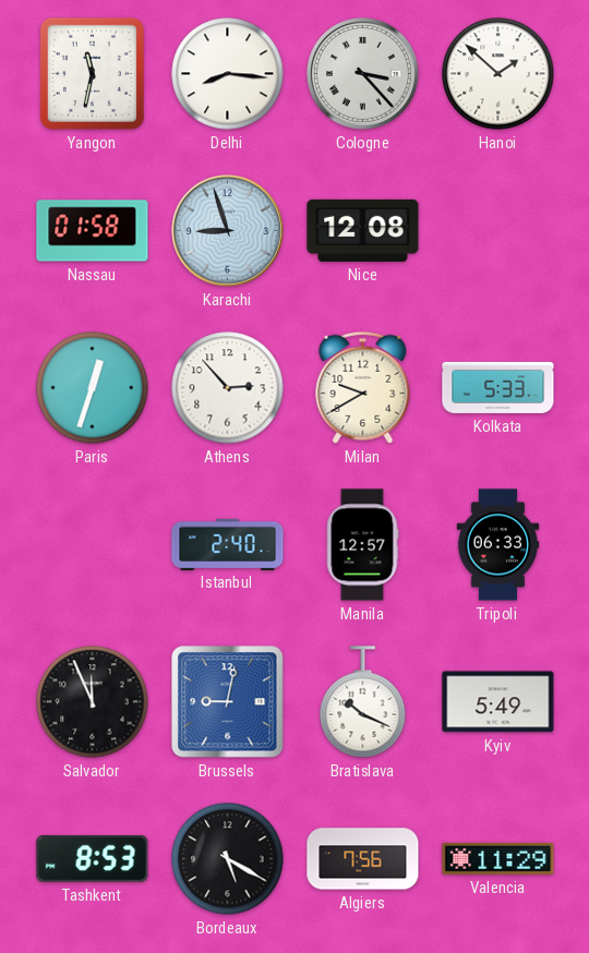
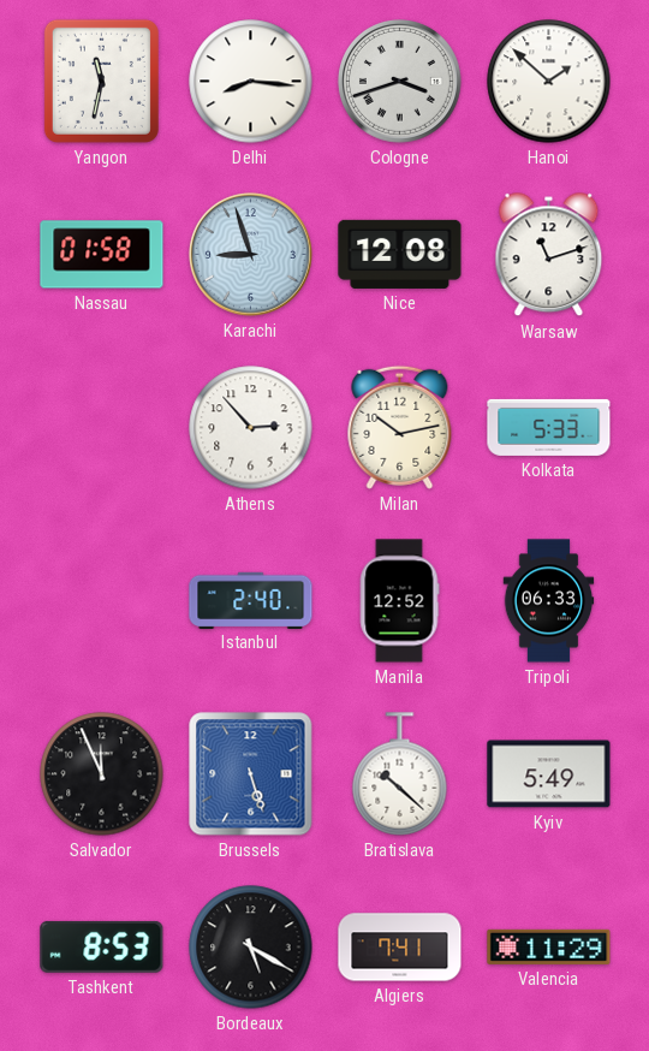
Cologne: 3:23 -> 3:42 (400, 82)
Warsaw: none -> 11:12 (549, 255)
Paris: 12:33 -> none (93, 388)
Milan: 9:40 -> 10:13 (400, 427)
Manila: 12:57 -> 12:52 (399, 601)
Brussels: 9:02 -> 5:27 (251, 774)
Bratislava: 10:19 -> 10:22 (400, 774)
Algiers: 7:56 -> 7:41 (400, 948)
